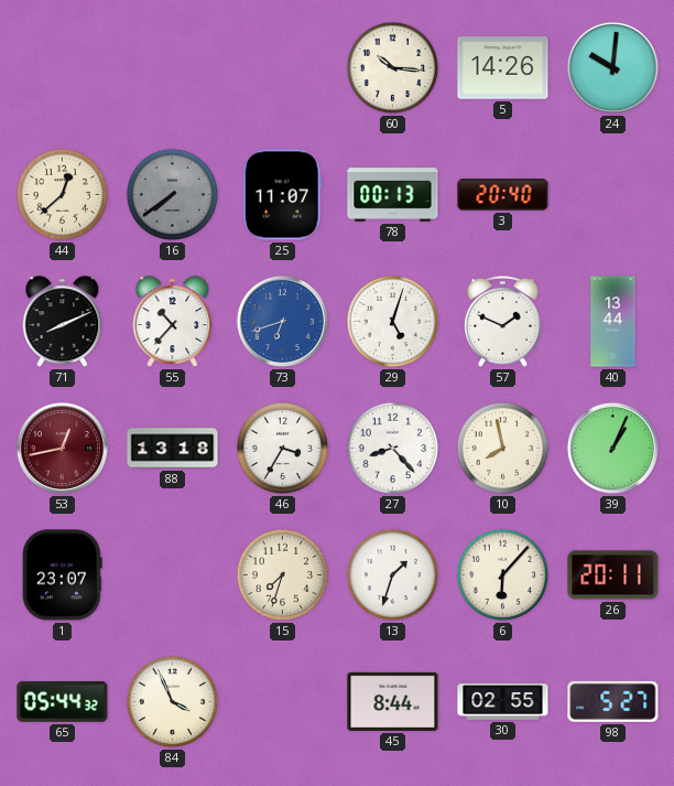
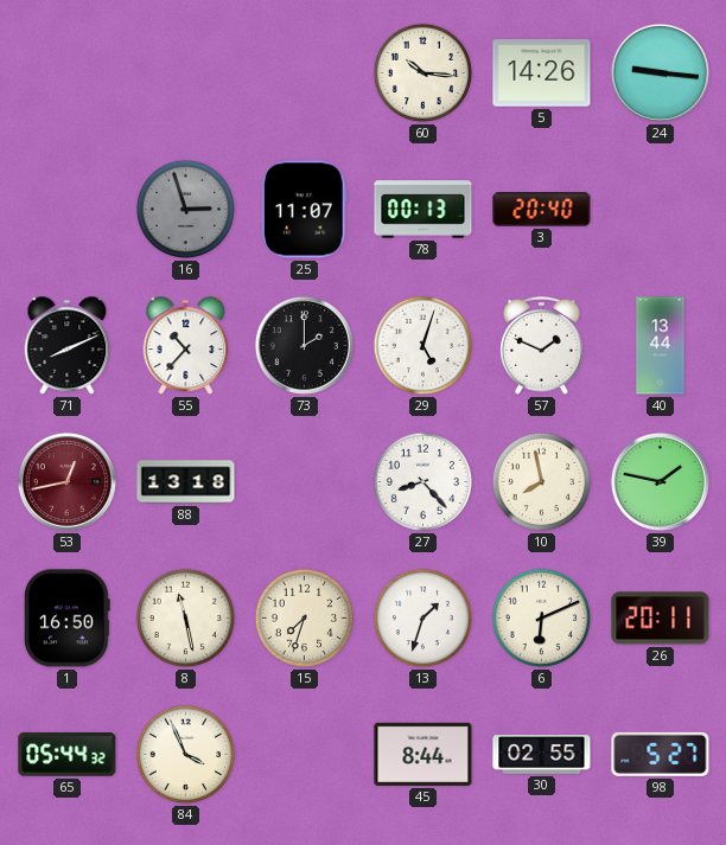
24: 10:01 -> 9:16 (660, 72)
44: 12:38 -> none (63, 195)
16: 7:39 -> 2:57 (186, 210)
73: 6:42 -> 2:00 (304, 345)
73 dial: blue -> black (304, 345)
46: 3:35 -> none (283, 449)
39: 1:04 -> 1:47 (660, 481)
1: 23:07 -> 16:50 (68, 619)
8: none -> 11:28 (186, 619)
6: 6:07 -> 6:11 (542, 619)
